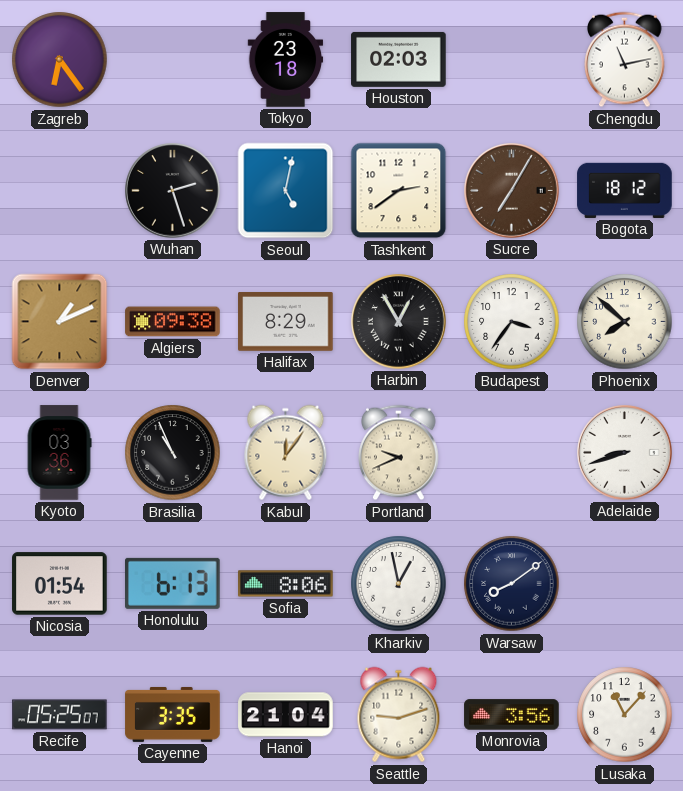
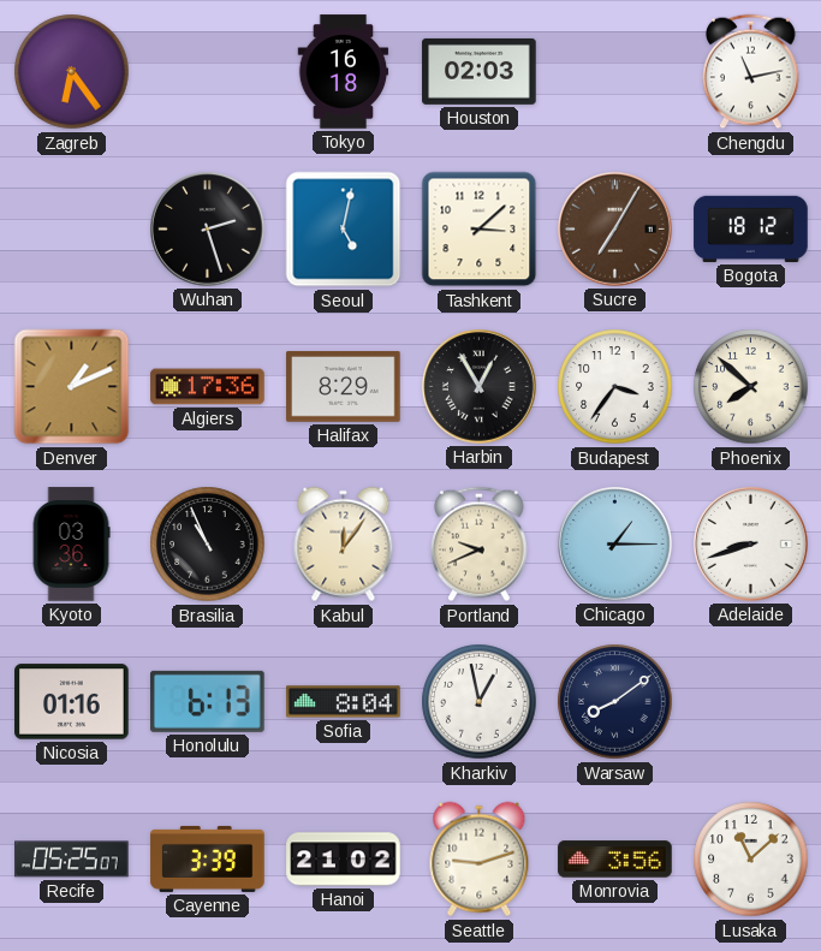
Tokyo: 23:18 -> 16:18 (344, 72)
Tashkent: 2:39 -> 3:08 (480, 230)
Algiers: 09:38 -> 17:36 (208, 387)
Chicago: none -> 1:15 (615, 545)
Nicosia: 01:54 -> 01:16 (72, 702)
Sofia: 8:06 -> 8:04 (344, 702)
Cayenne: 3:35 -> 3:39 (208, 858)
Hanoi: 21:04 -> 21:02 (344, 860)
Lusaka: 11:07 -> 11:08 (751, 860)
